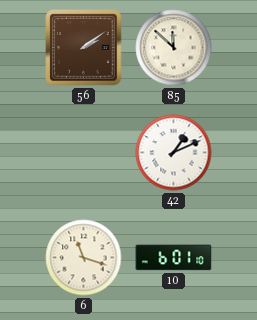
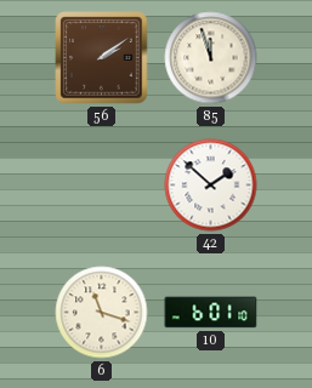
85: 11:52 -> 11:57 (211, 58)
42: 1:11 -> 1:52 (211, 186)
